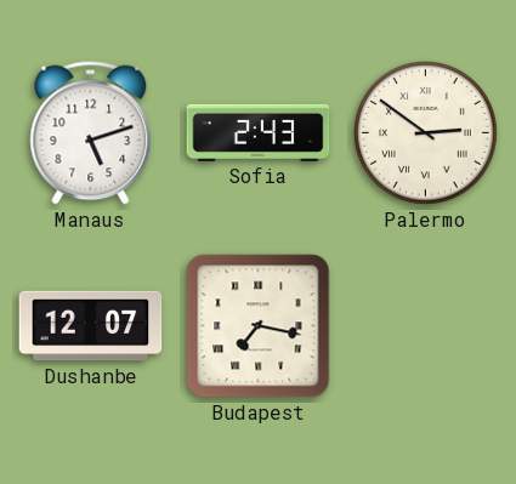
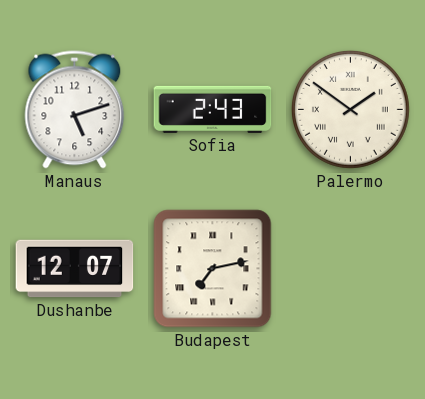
Palermo: 2:51 -> 1:51 (350, 109)
Budapest: 7:17 -> 7:13 (213, 269)
